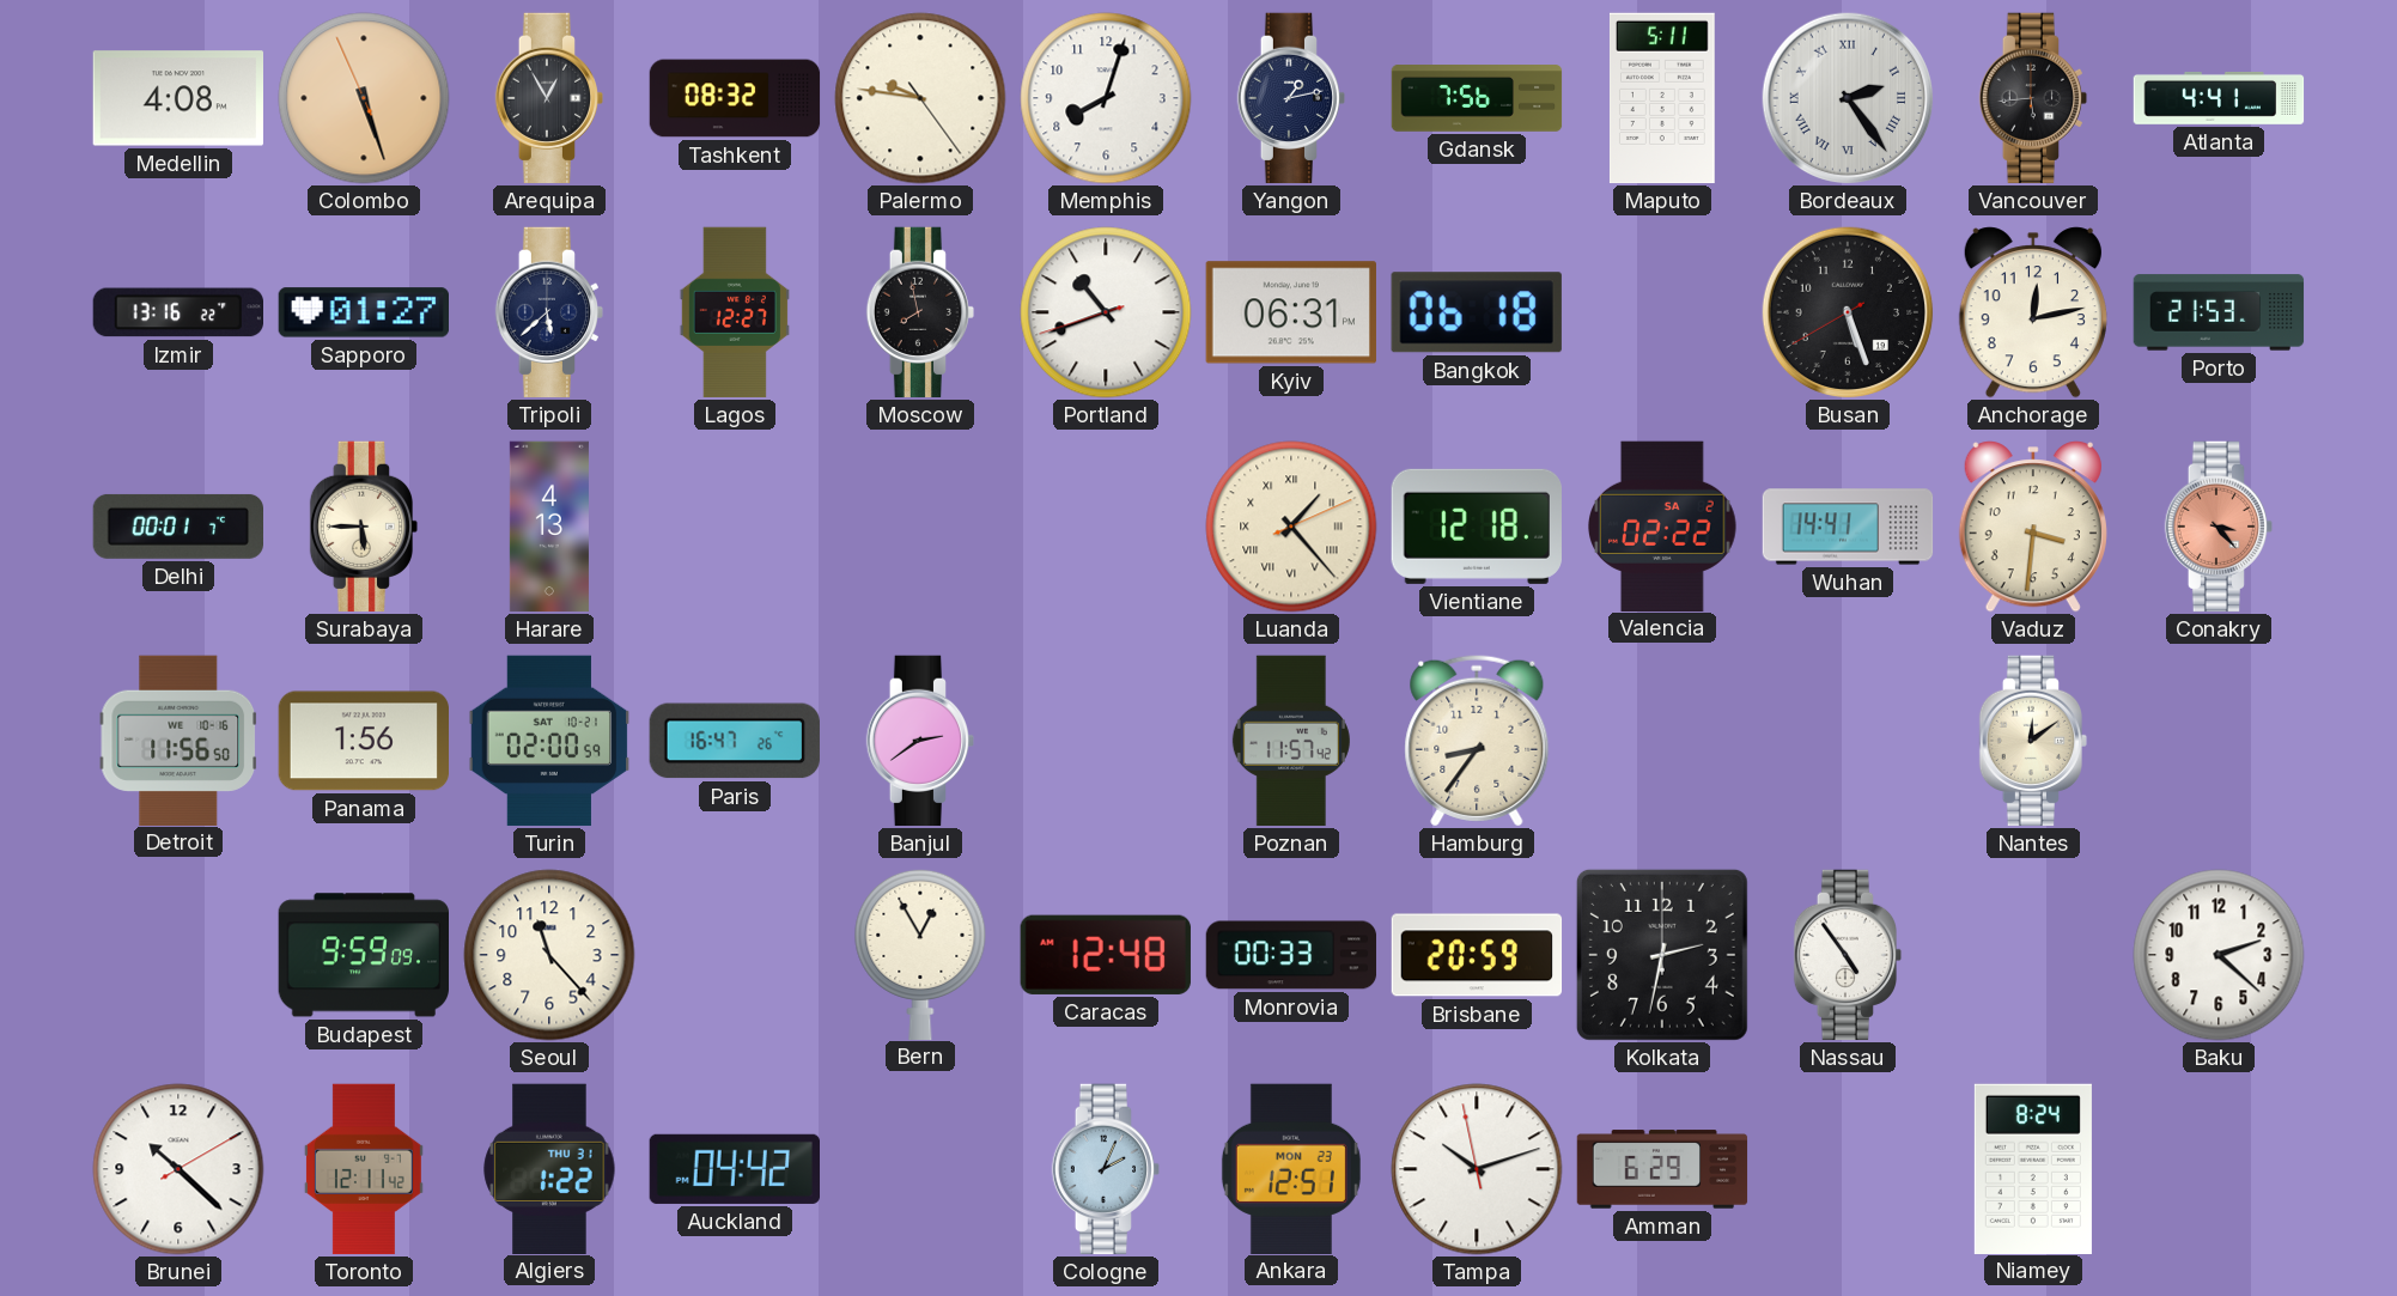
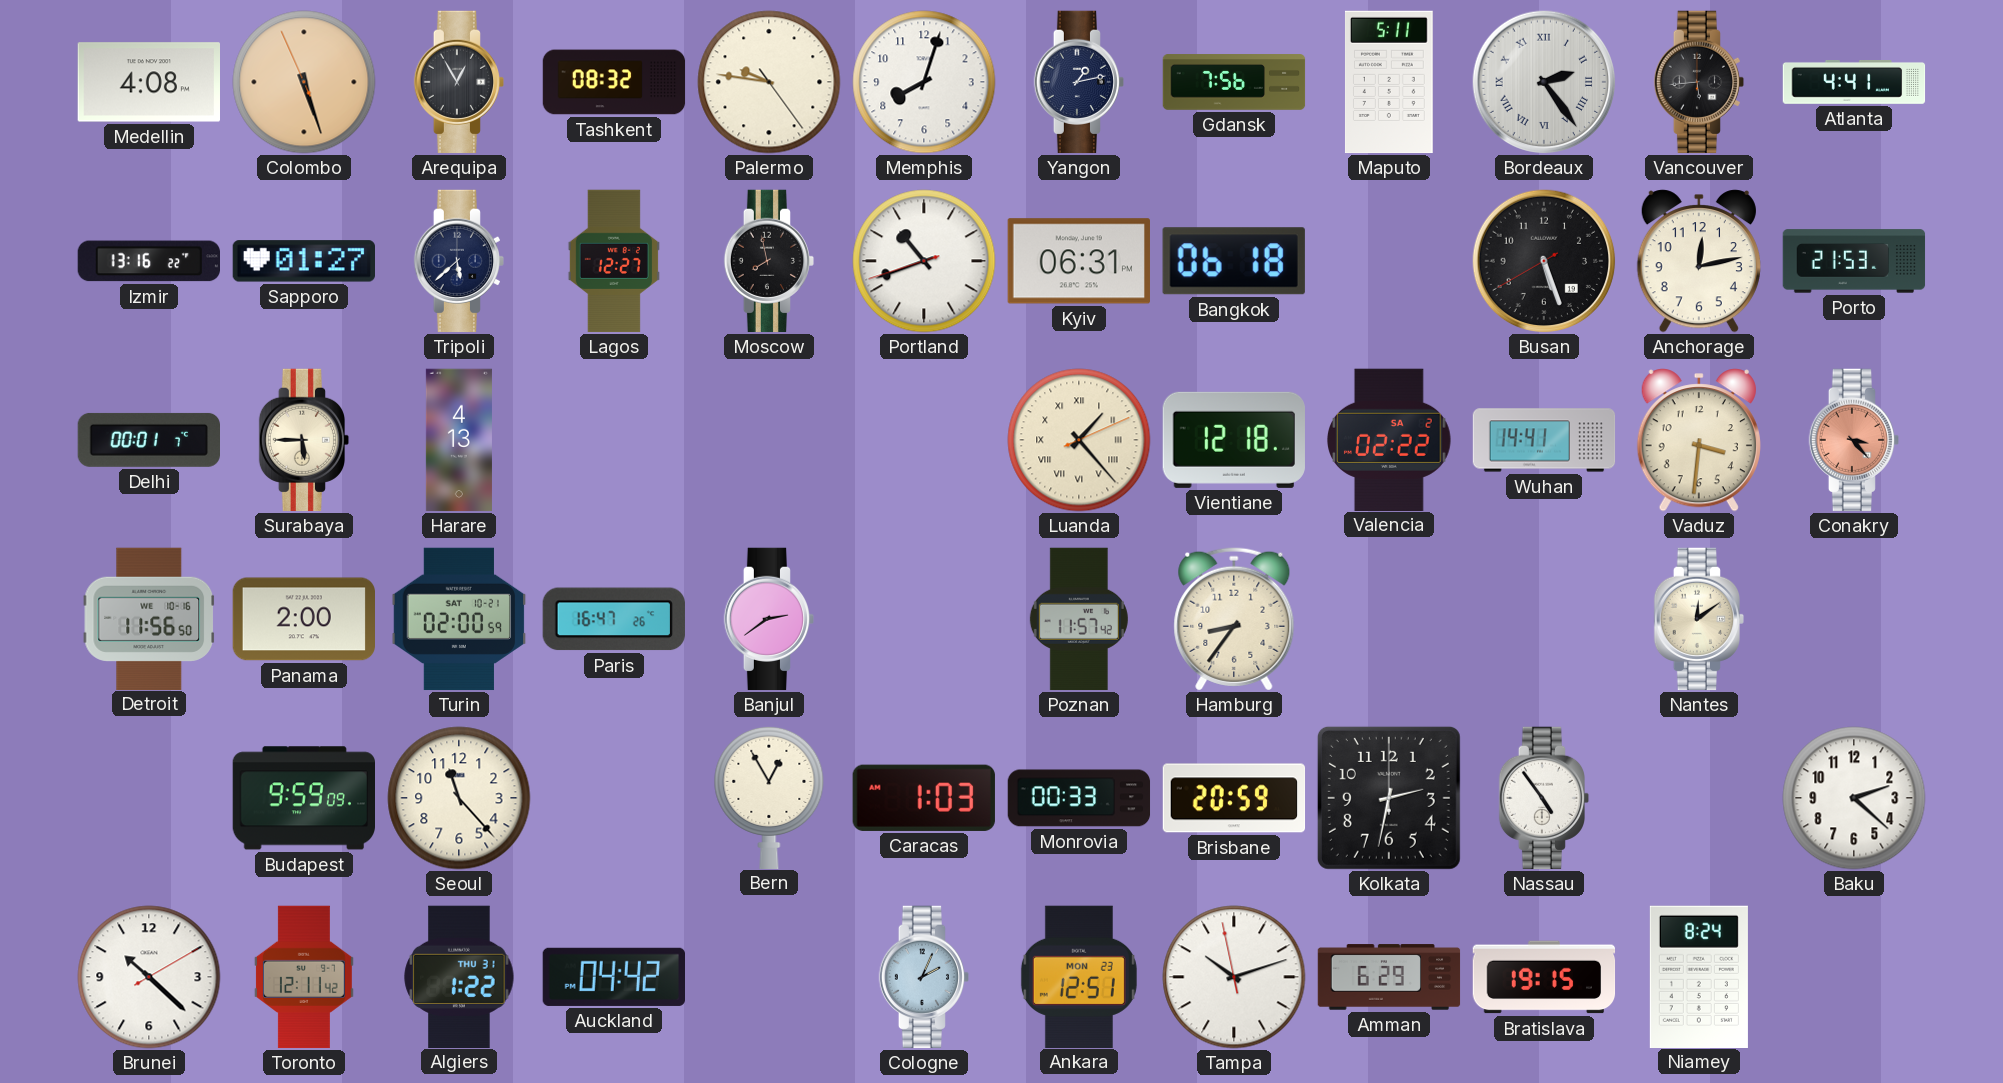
Panama: 1:56 -> 2:00 (303, 619)
Caracas: 12:48 -> 1:03 (924, 798)
Bratislava: none -> 19:15 (1544, 977)
